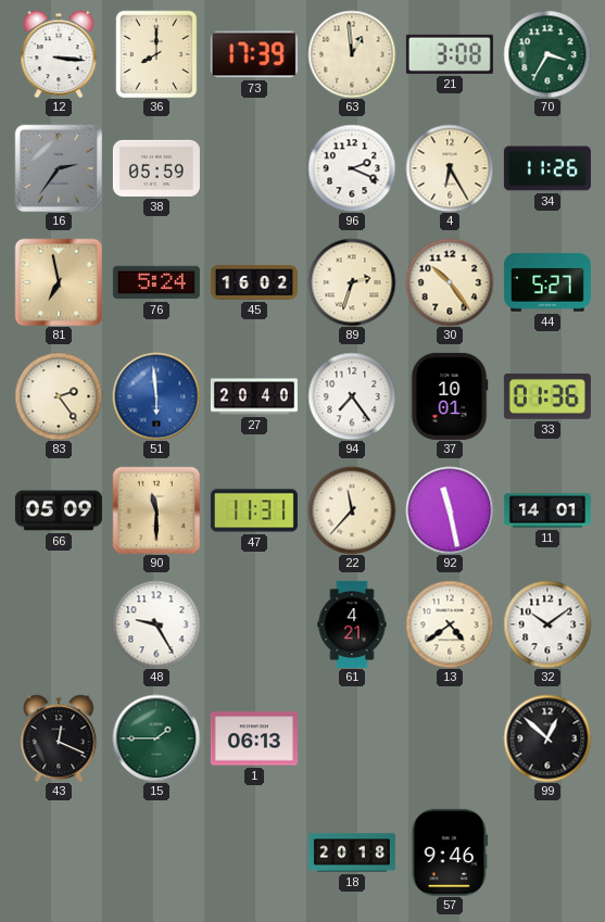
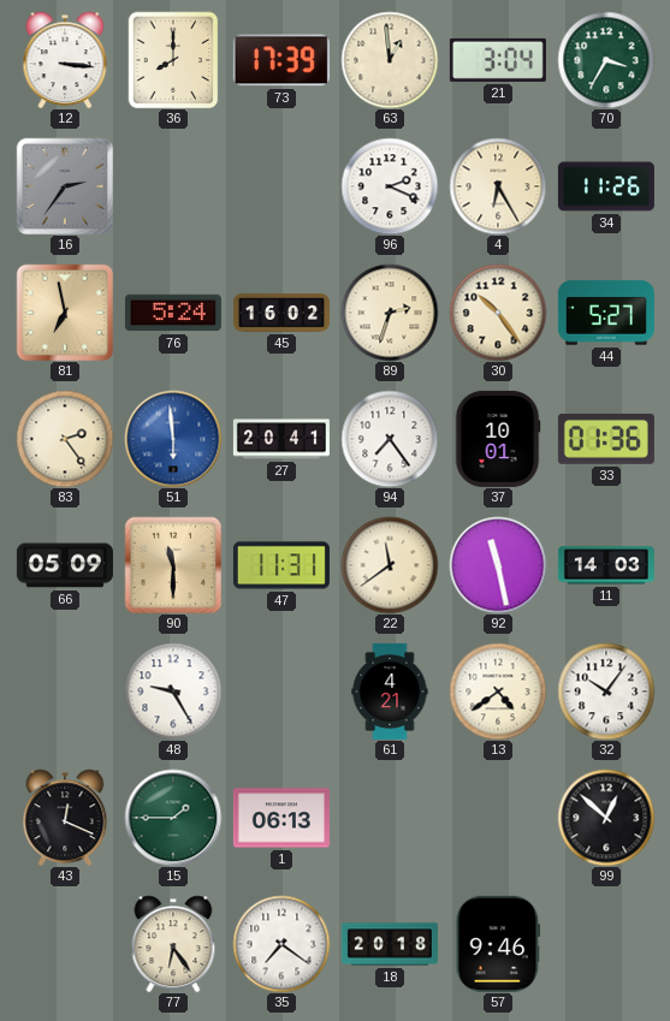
21: 3:08 -> 3:04 (498, 60)
38: 05:59 -> none (156, 168)
27: 20:40 -> 20:41 (281, 439)
22: 11:37 -> 11:39 (390, 565)
11: 14:01 -> 14:03 (606, 565)
32: 10:09 -> 10:06 (606, 691)
77: none -> 6:24 (173, 944)
35: none -> 7:21 (281, 944)
